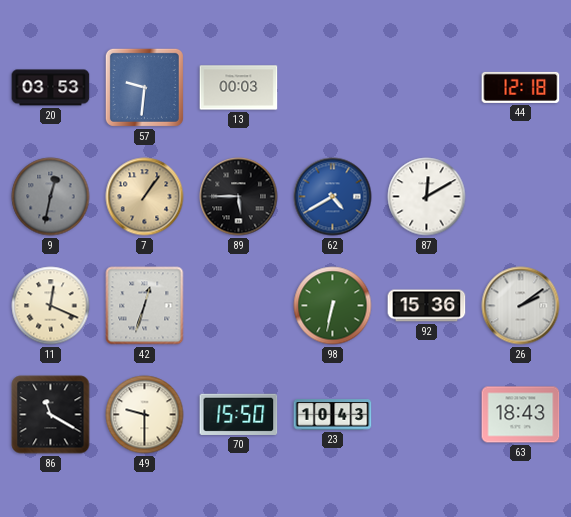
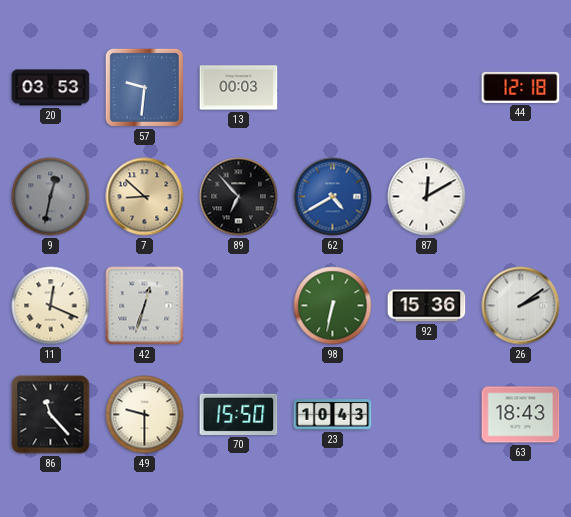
7: 1:06 -> 8:52 (145, 197)
89: 5:45 -> 6:53 (239, 197)
86: 11:20 -> 11:23 (51, 415)
